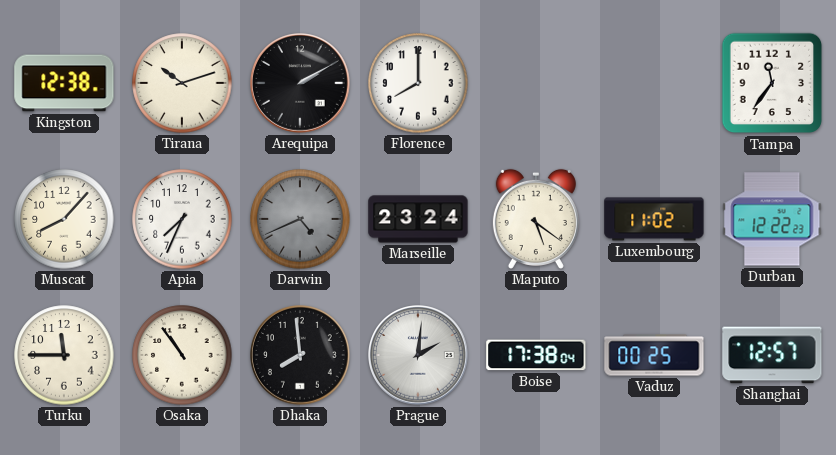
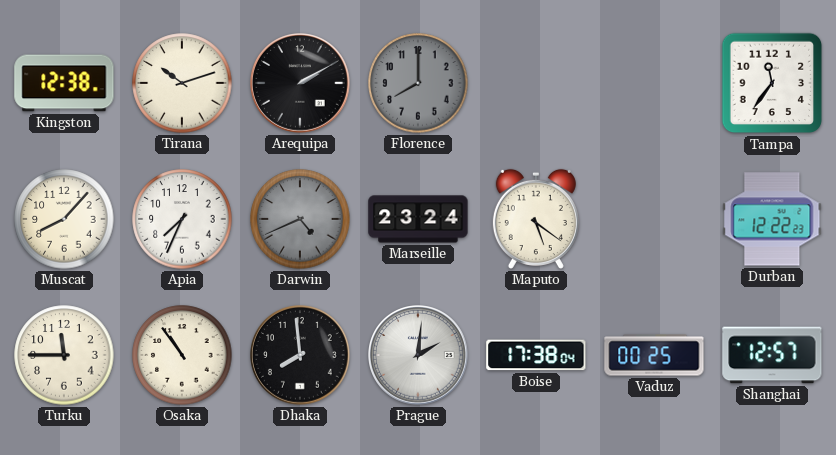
Florence dial: white -> grey (418, 83)
Luxembourg: 11:02 -> none (654, 219)
